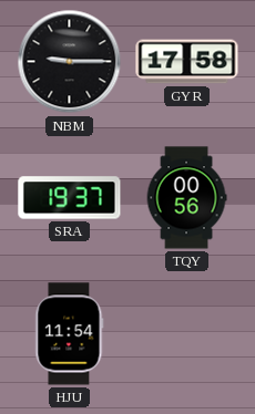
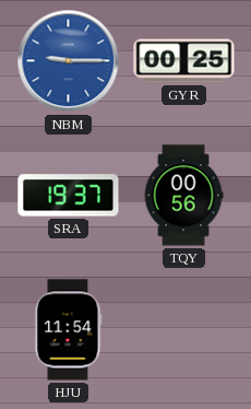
NBM dial: black -> blue (69, 61)
GYR: 17:58 -> 00:25 (184, 61)
